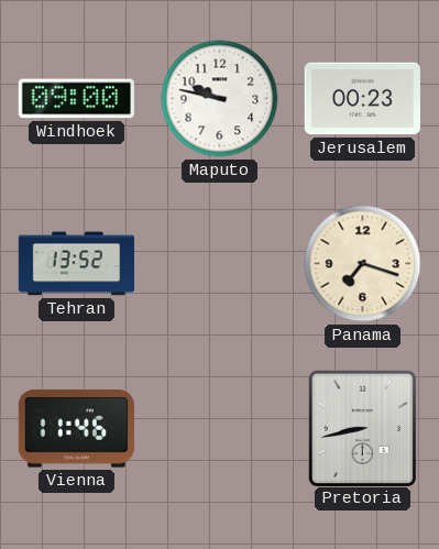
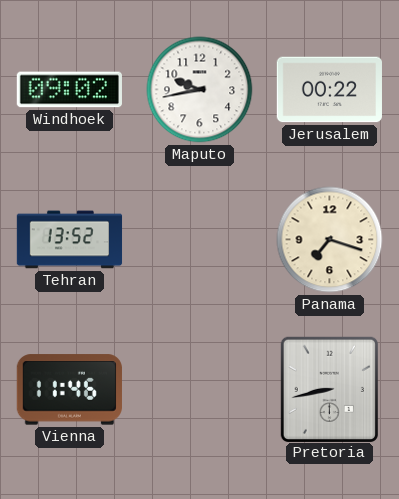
Windhoek: 09:00 -> 09:02 (69, 90)
Maputo: 9:47 -> 9:43 (200, 90)
Jerusalem: 00:23 -> 00:22 (329, 90)
